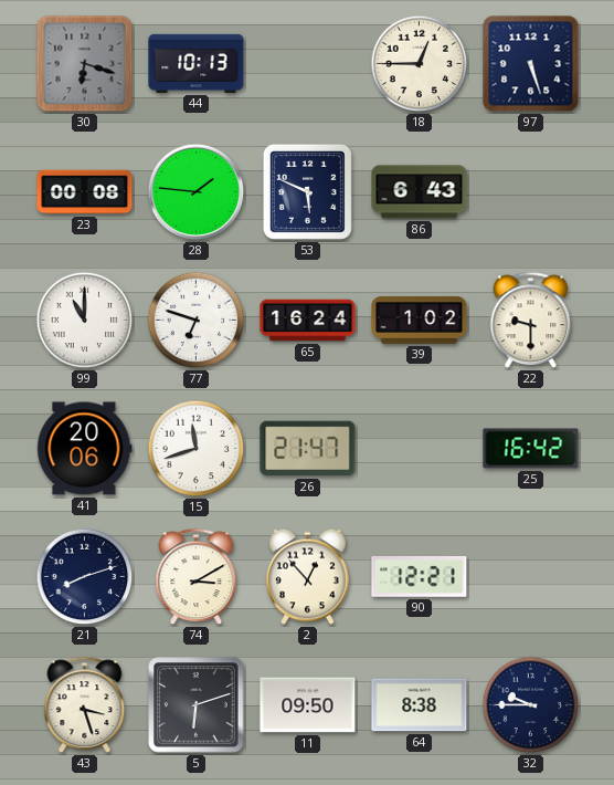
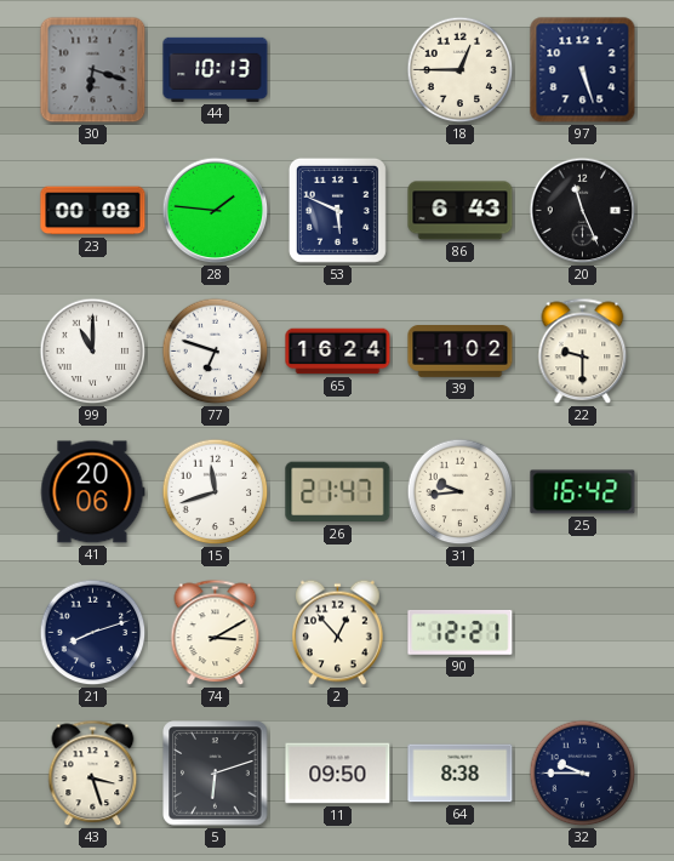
20: none -> 11:26 (583, 211)
31: none -> 9:44 (461, 492)
